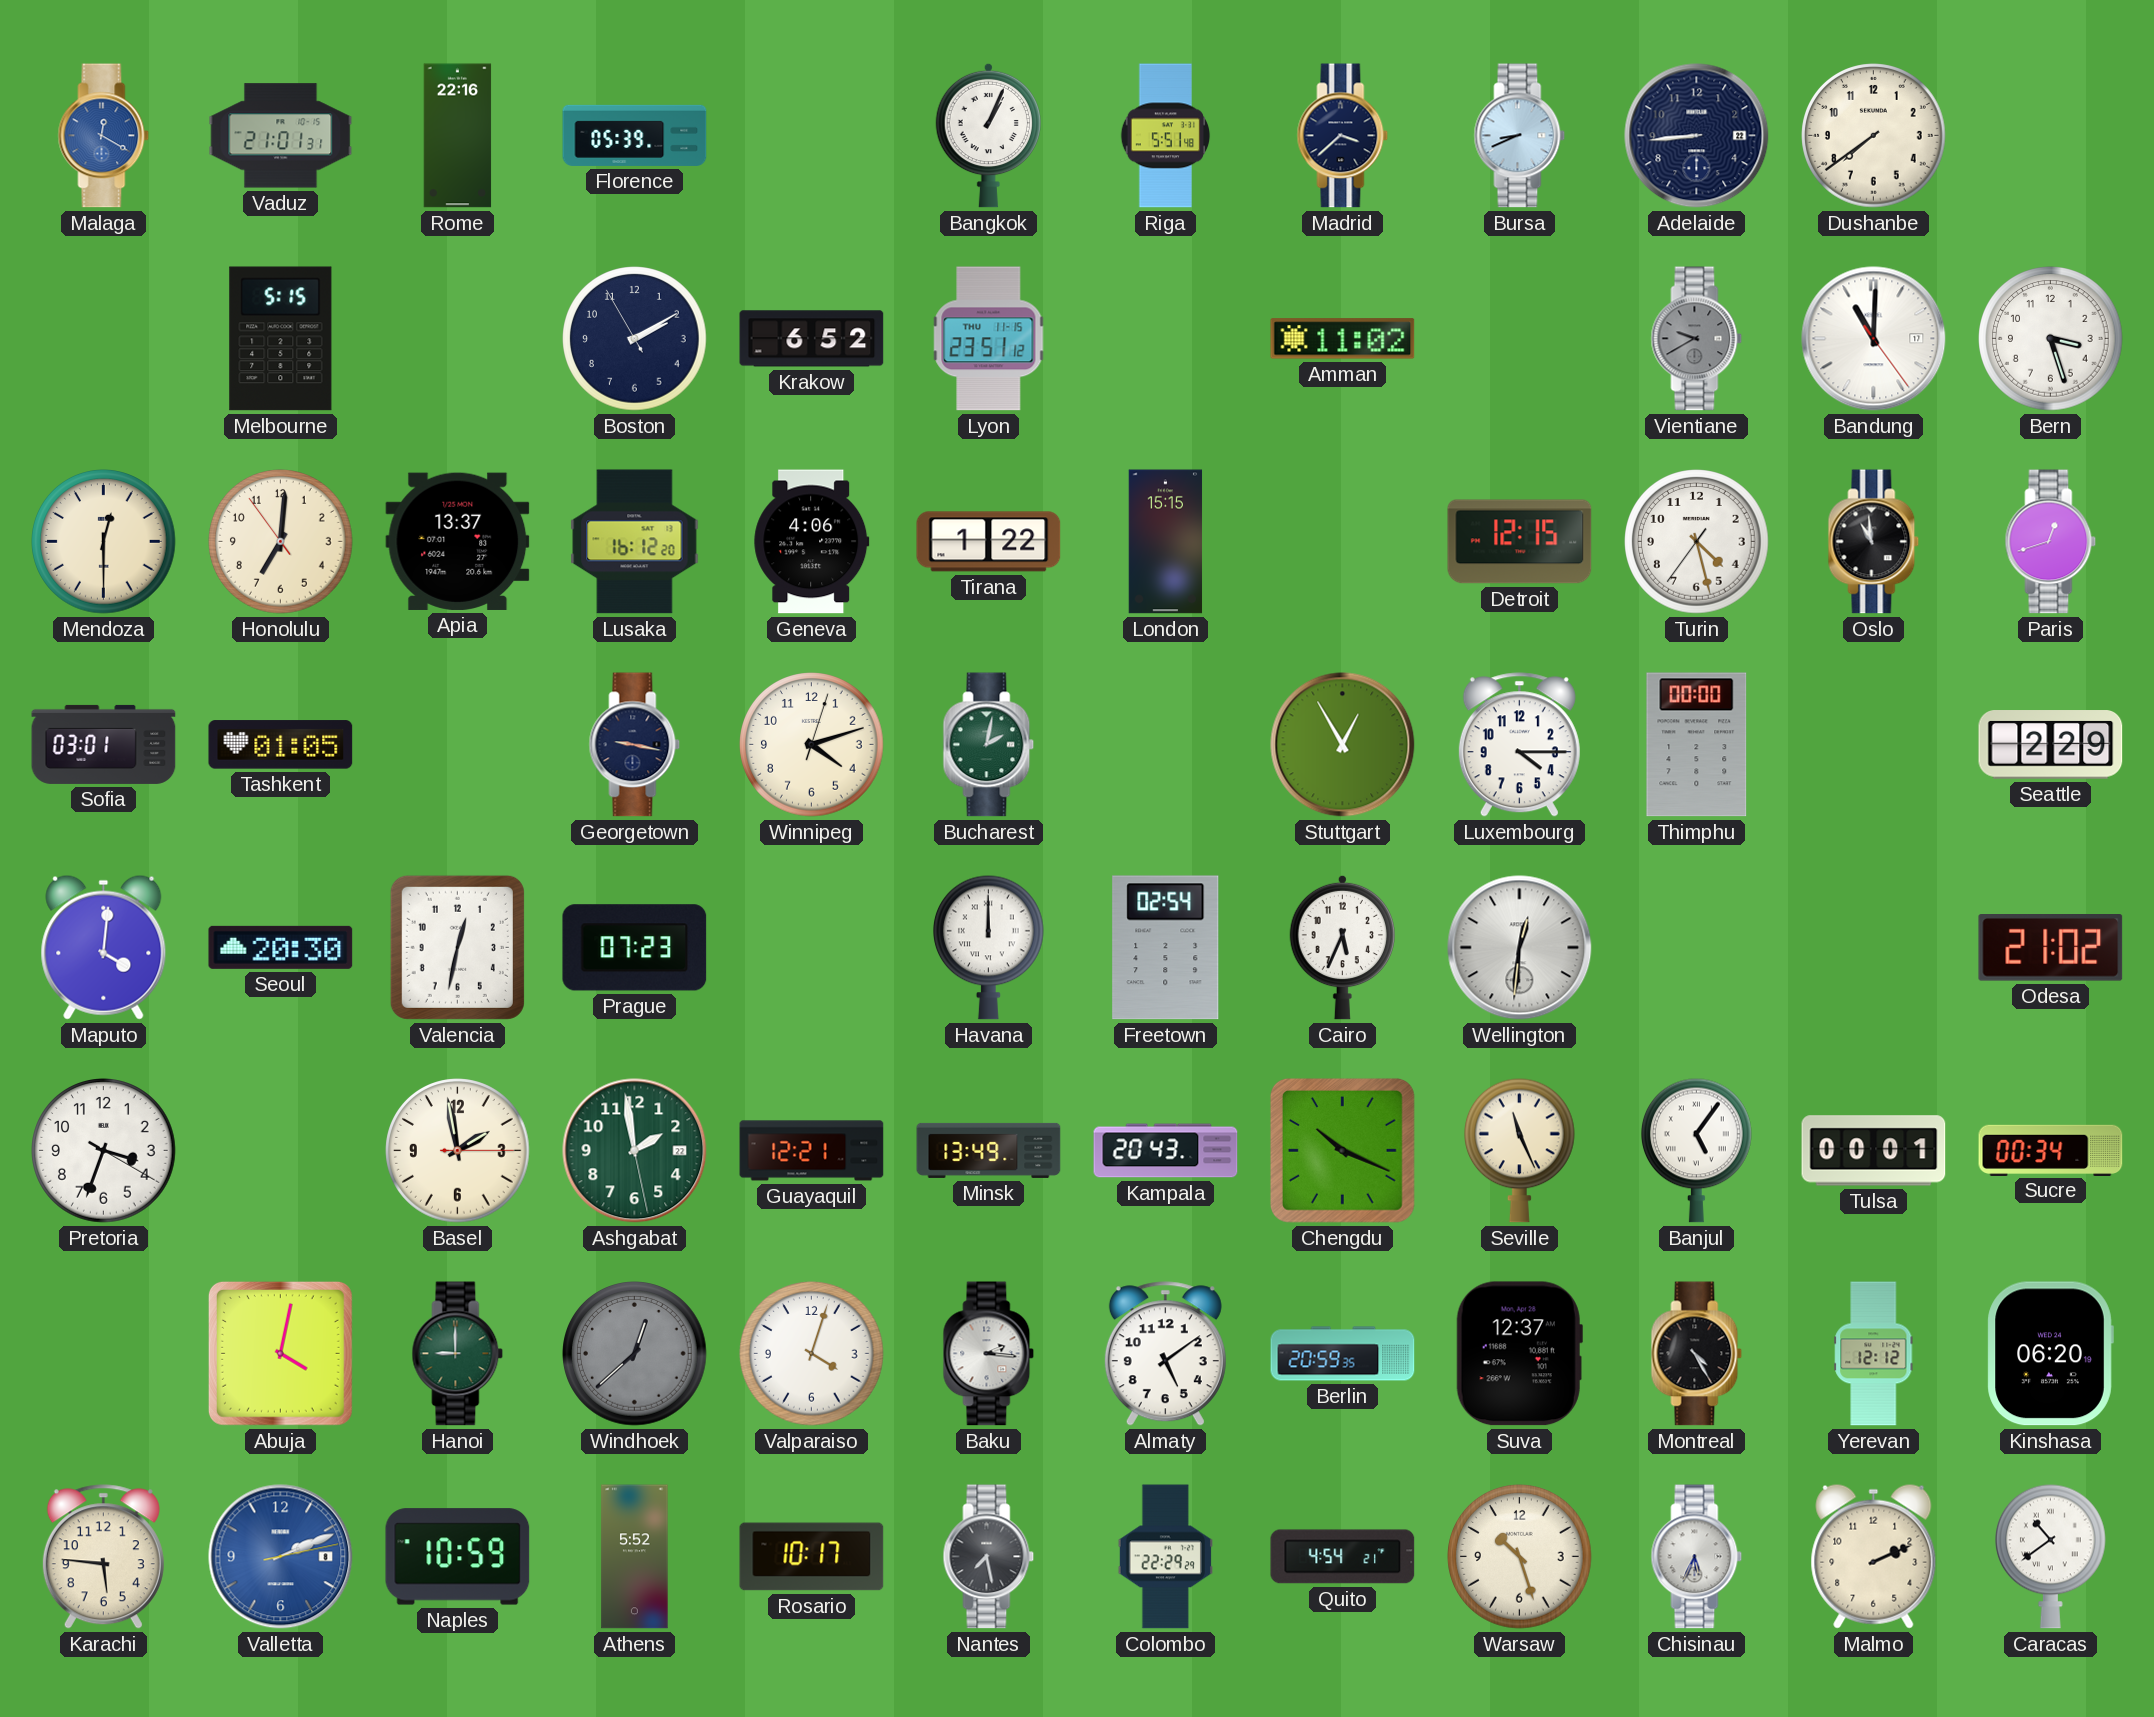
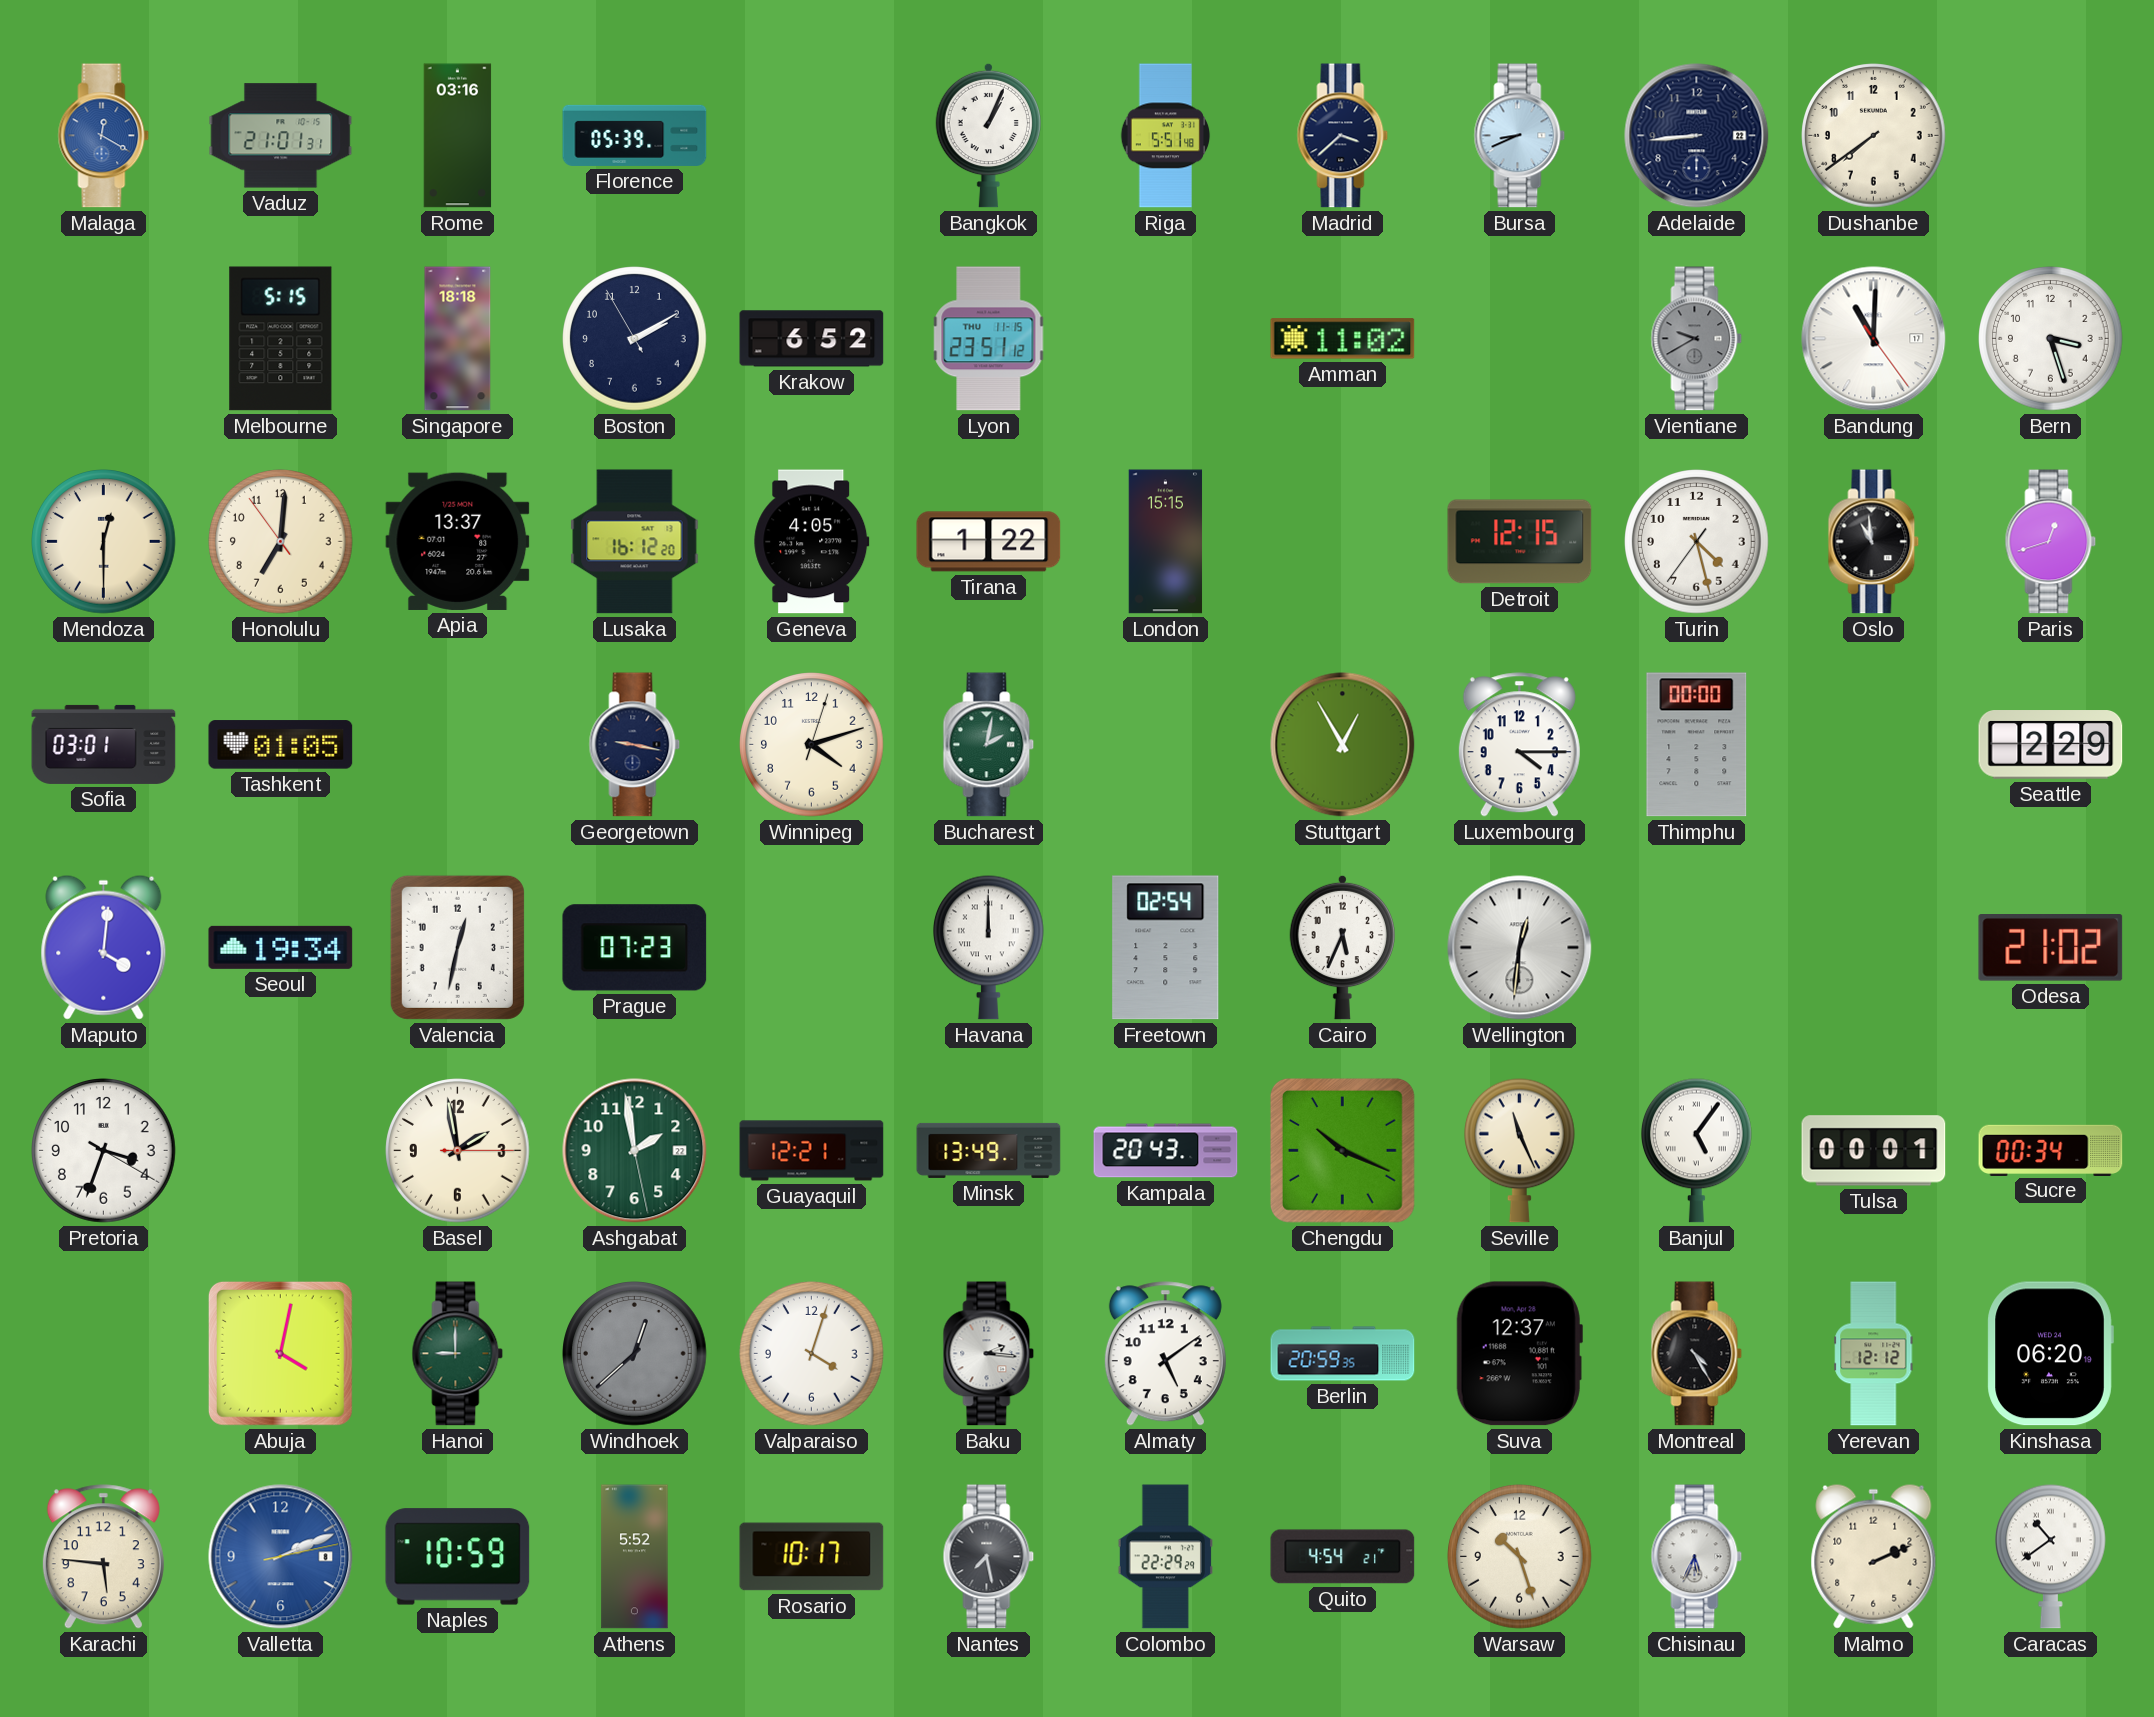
Rome: 22:16 -> 03:16 (458, 136)
Singapore: none -> 18:18 (458, 339)
Geneva: 4:06 -> 4:05 (812, 542)
Seoul: 20:30 -> 19:34 (281, 947)
